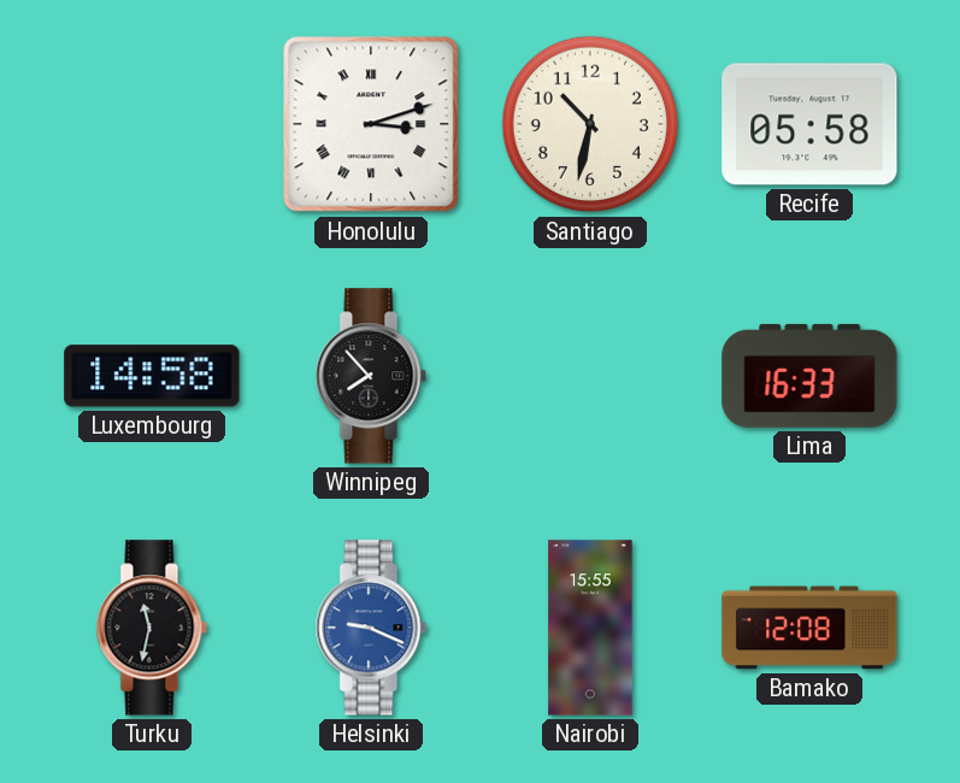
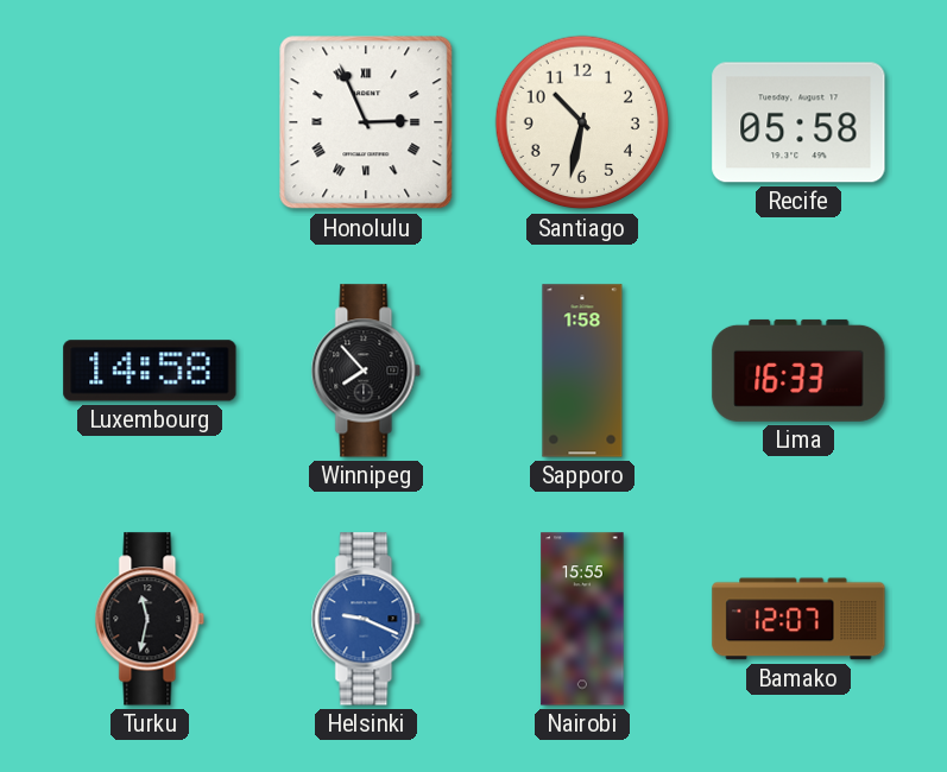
Honolulu: 3:12 -> 2:56 (366, 122)
Sapporo: none -> 1:58 (582, 371)
Bamako: 12:08 -> 12:07 (798, 619)
